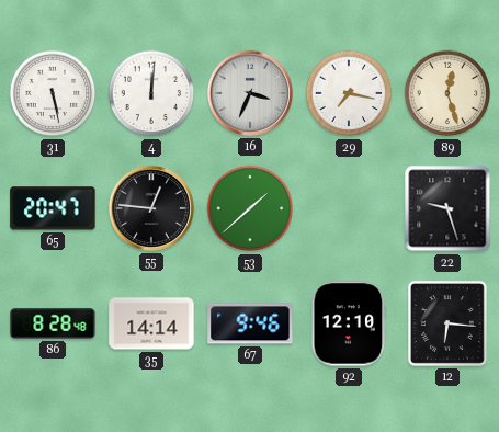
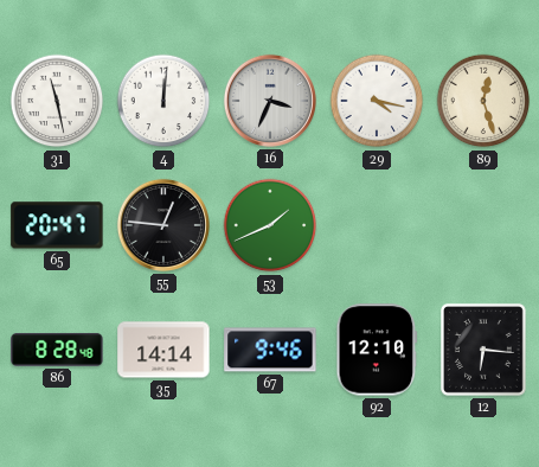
31: 5:28 -> 11:28 (57, 101)
29: 7:17 -> 4:17 (377, 101)
53: 1:38 -> 1:41 (270, 225)
22: 9:27 -> none (447, 208)
